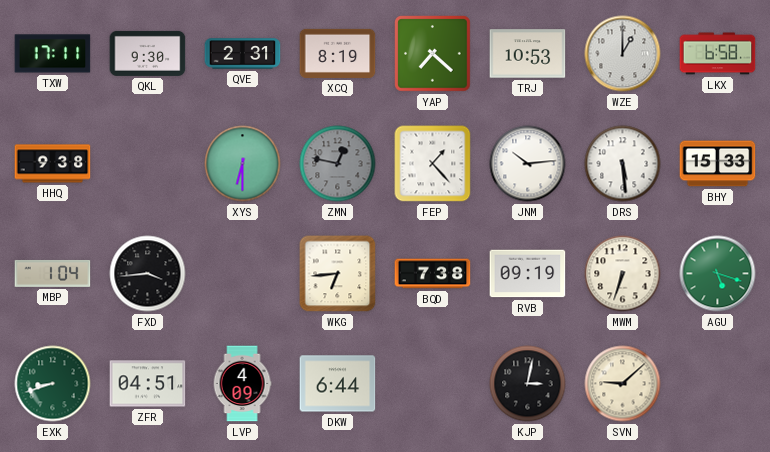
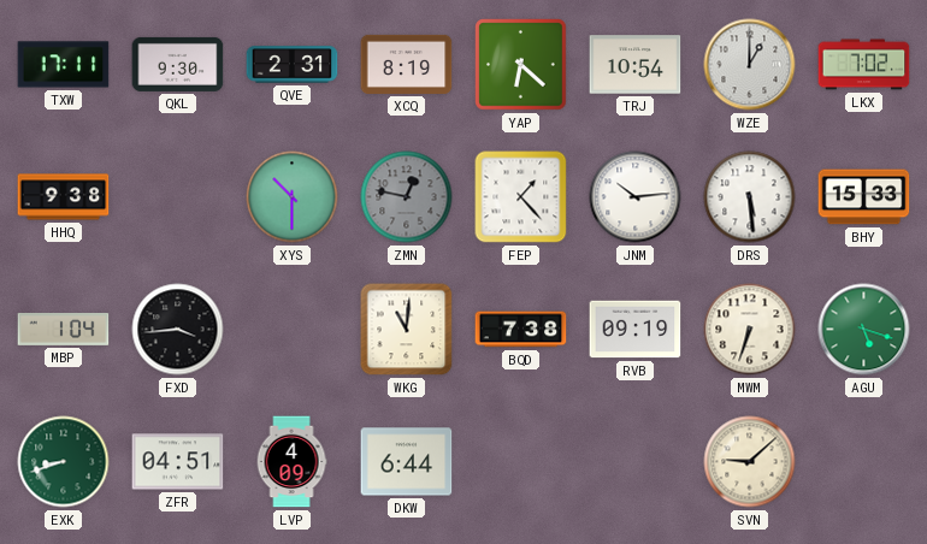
YAP: 7:22 -> 6:22 (521, 65)
TRJ: 10:53 -> 10:54 (636, 65)
LKX: 6:58 -> 7:02 (864, 65)
XYS: 6:30 -> 10:30 (293, 197)
WKG: 6:44 -> 11:01 (407, 330)
KJP: 3:02 -> none (528, 384)
